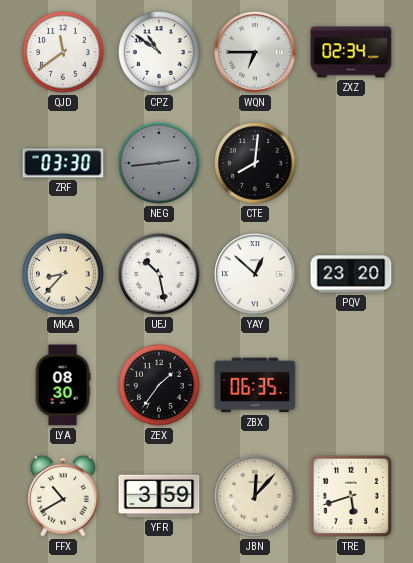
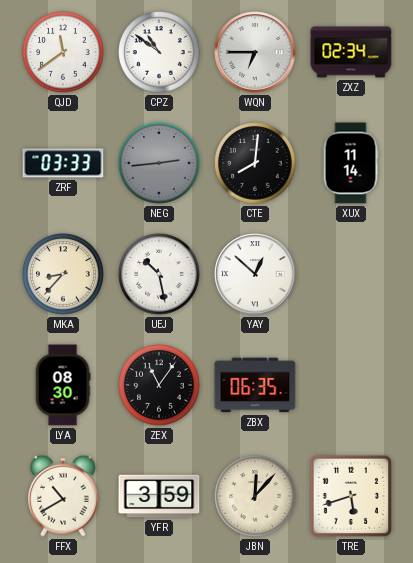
ZRF: 03:30 -> 03:33 (63, 163)
XUX: none -> 11:14 (351, 163)
PQV: 23:20 -> none (351, 274)
ZEX: 1:36 -> 11:06 (159, 385)
